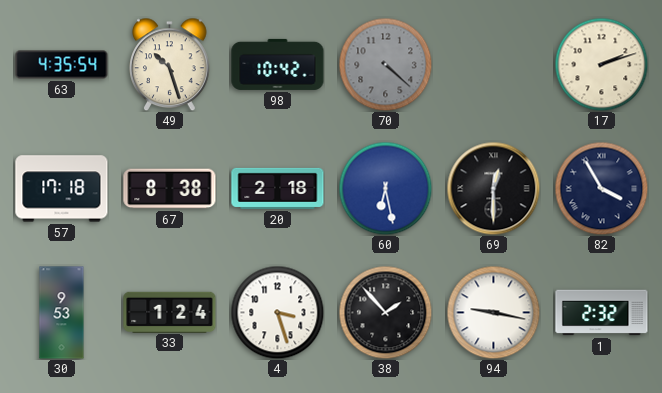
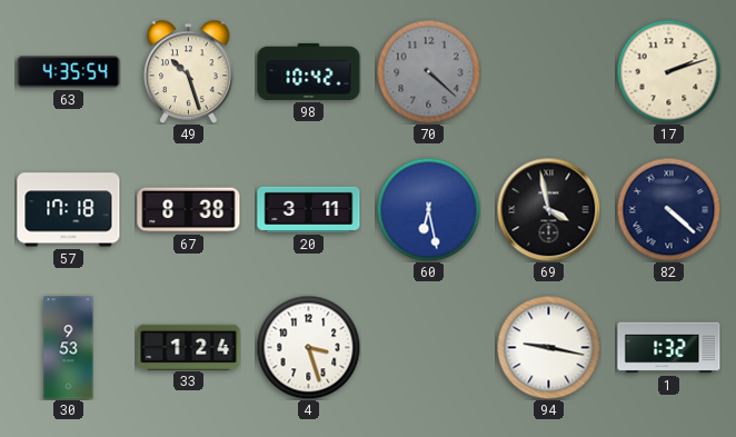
20: 2:18 -> 3:11 (309, 209)
69: 12:30 -> 3:58 (548, 209)
82: 3:55 -> 4:22 (668, 209)
38: 1:53 -> none (385, 312)
1: 2:32 -> 1:32 (669, 348)
